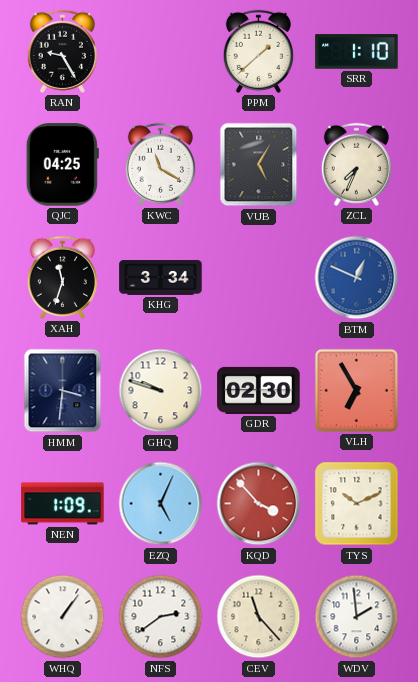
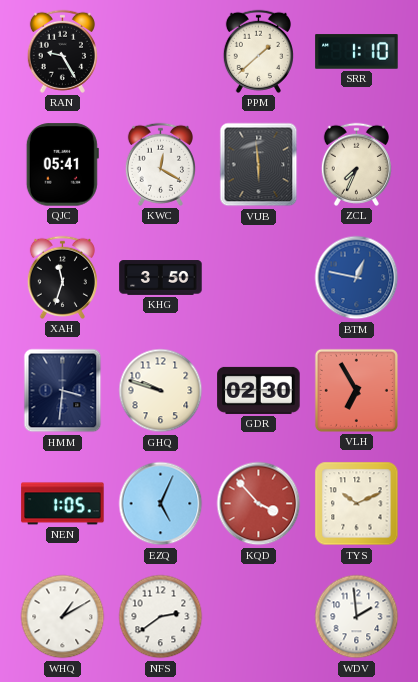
QJC: 04:25 -> 05:41 (62, 165)
KWC: 11:20 -> 12:20 (160, 164)
VUB: 5:05 -> 5:59 (259, 165)
KHG: 3:34 -> 3:50 (161, 278)
BTM: 12:49 -> 12:47 (357, 278)
NEN: 1:09 -> 1:05 (63, 504)
WHQ: 1:06 -> 1:10 (63, 617)
CEV: 11:23 -> none (259, 617)
